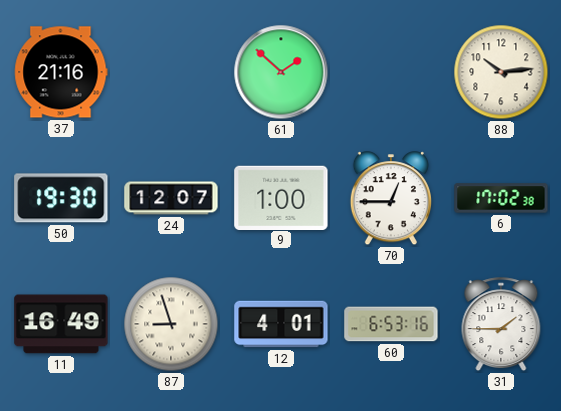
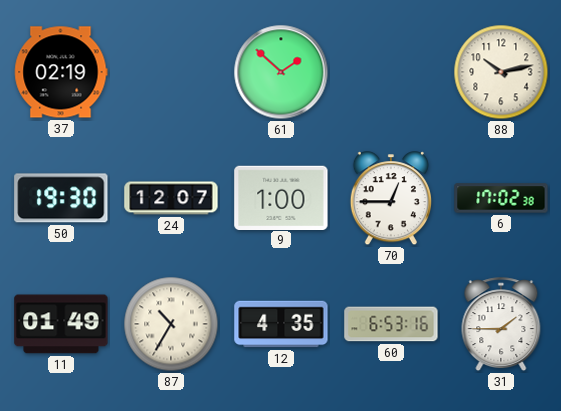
37: 21:16 -> 02:19 (61, 72)
88: 10:14 -> 10:13 (501, 72)
11: 16:49 -> 01:49 (61, 324)
87: 8:57 -> 10:35 (171, 324)
12: 4:01 -> 4:35 (281, 324)
